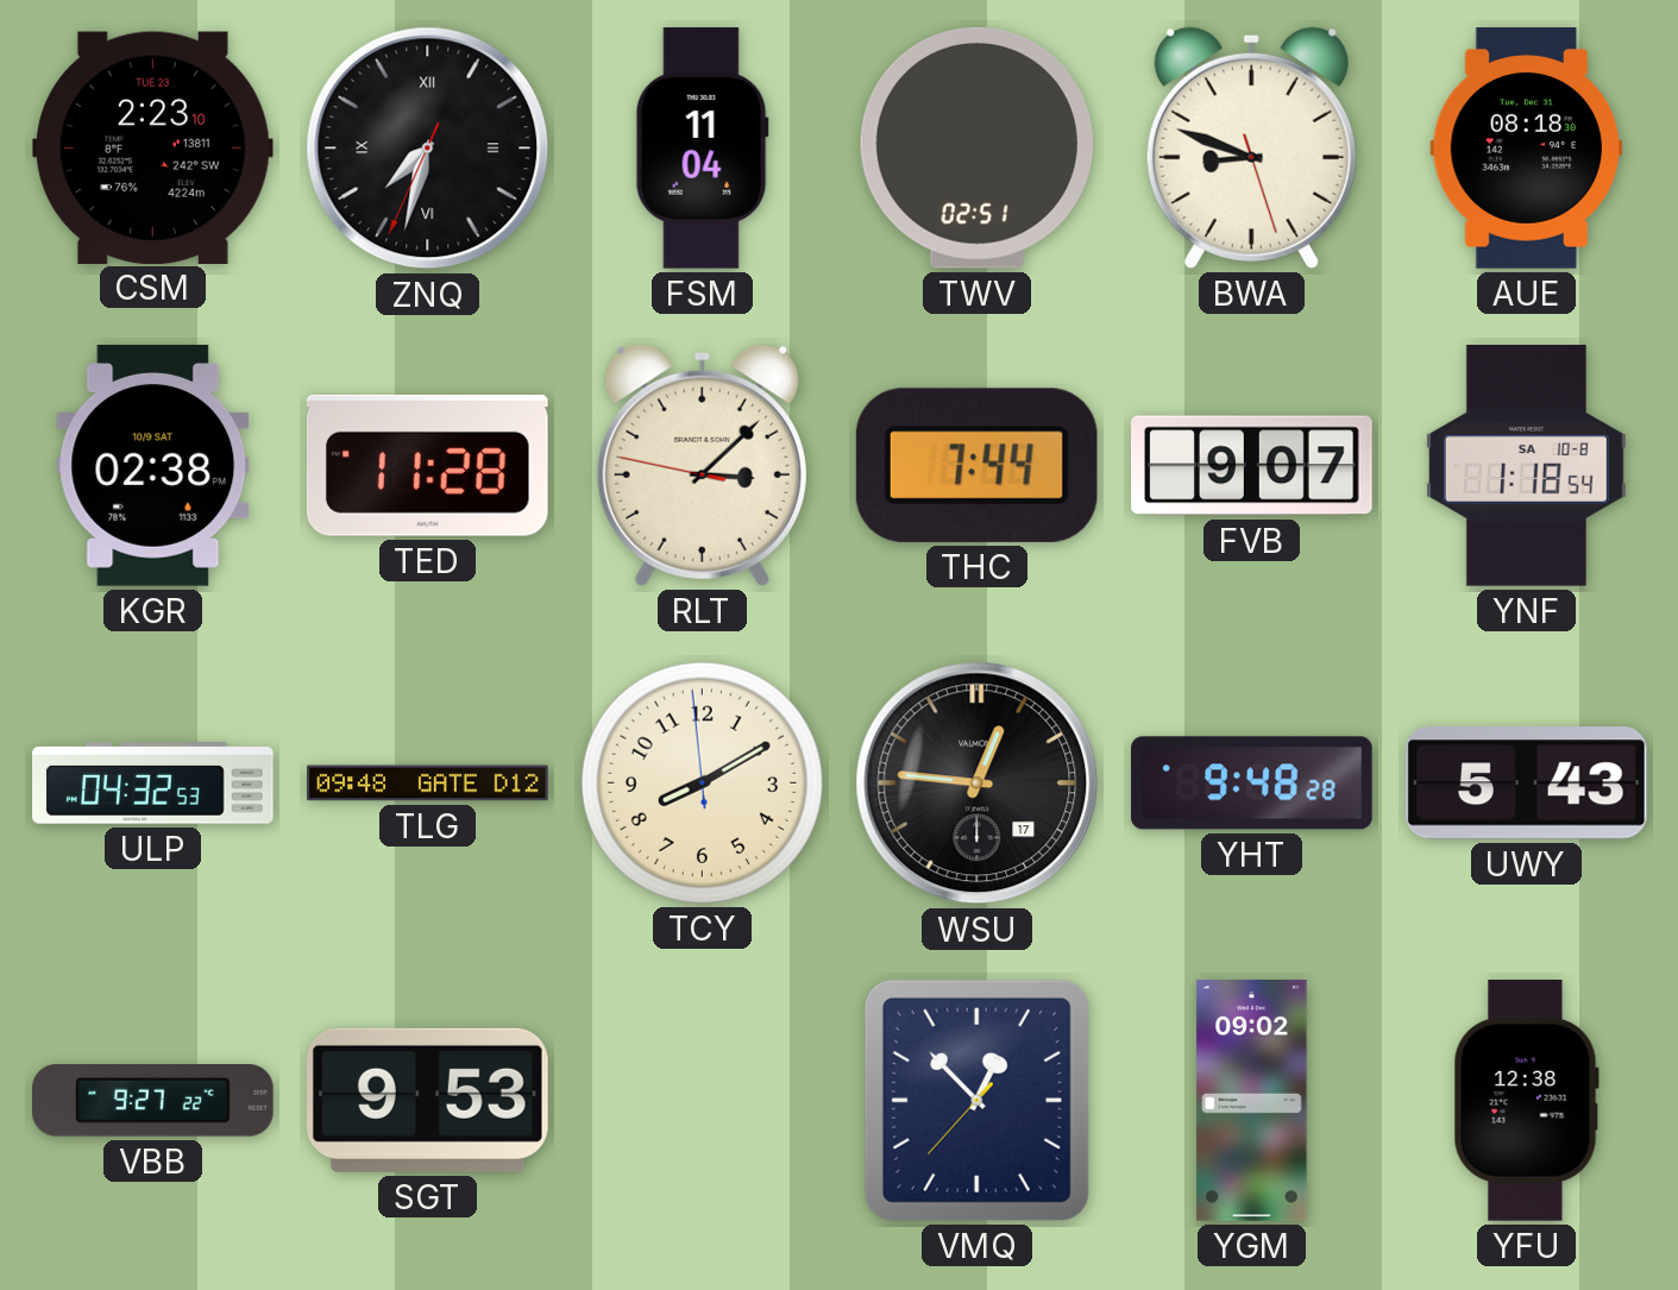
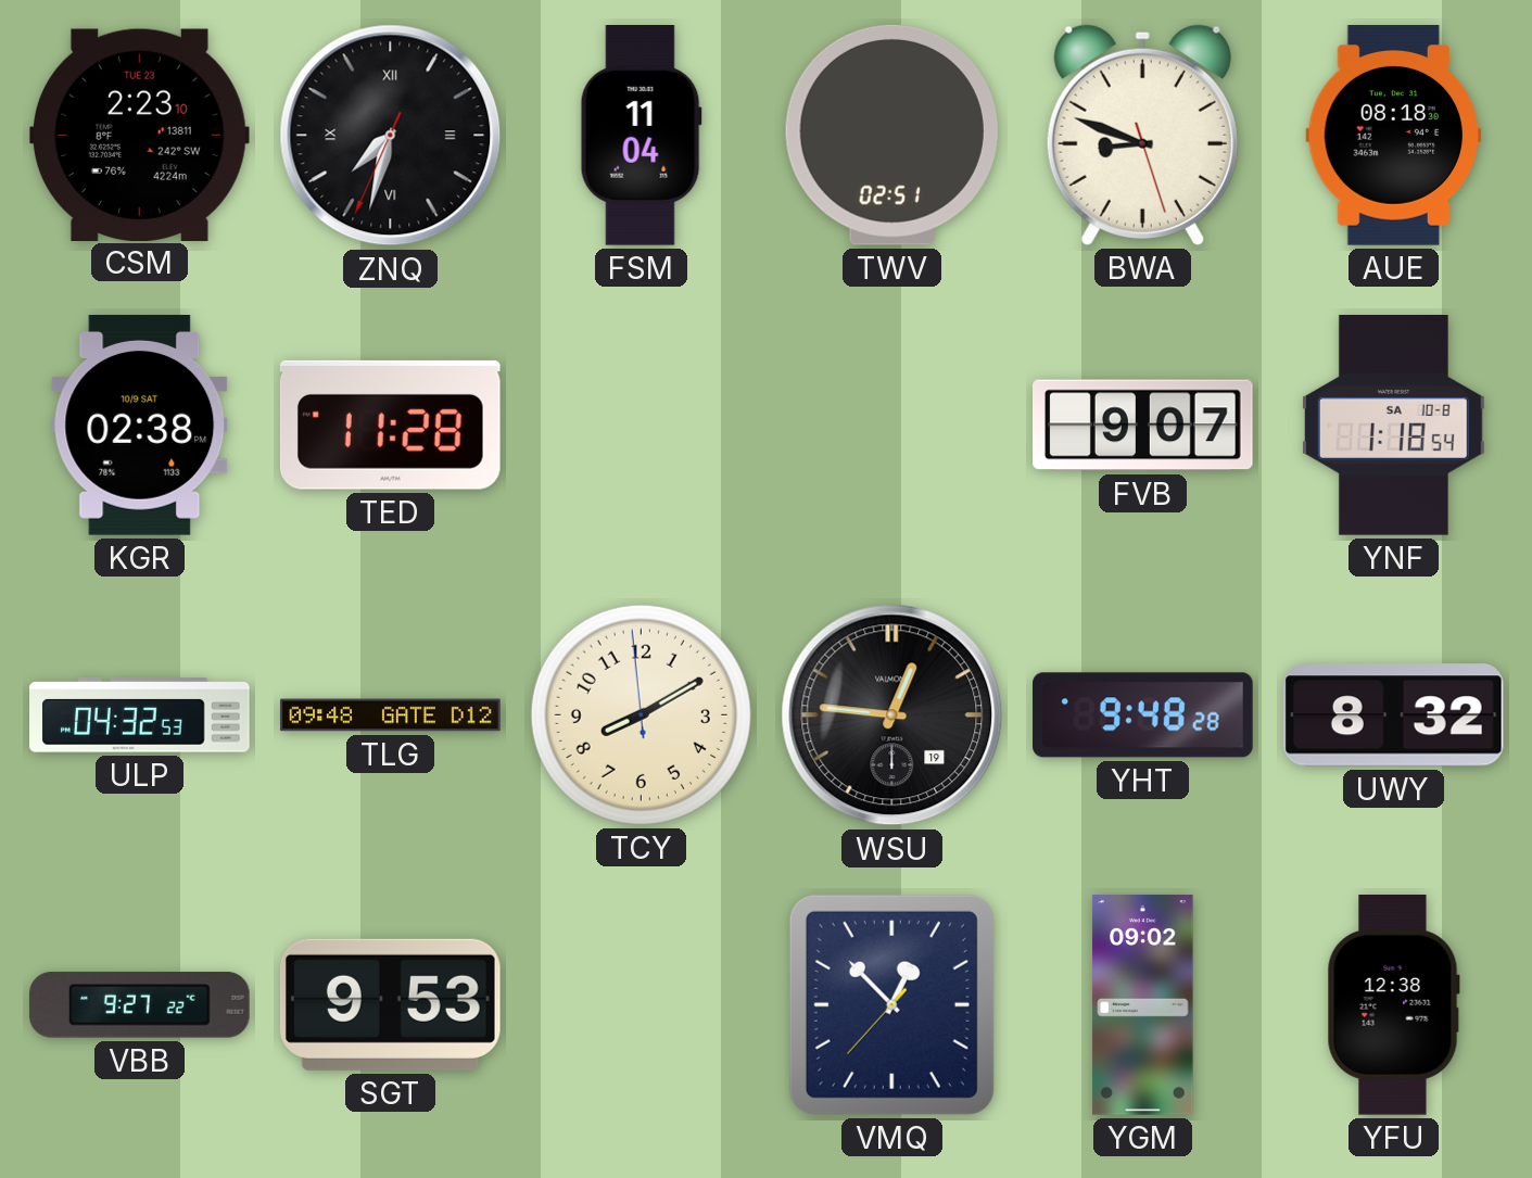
RLT: 3:07 -> none (702, 465)
THC: 7:44 -> none (976, 465)
WSU date: 17 -> 19 (892, 715)
UWY: 5:43 -> 8:32 (1393, 715)
